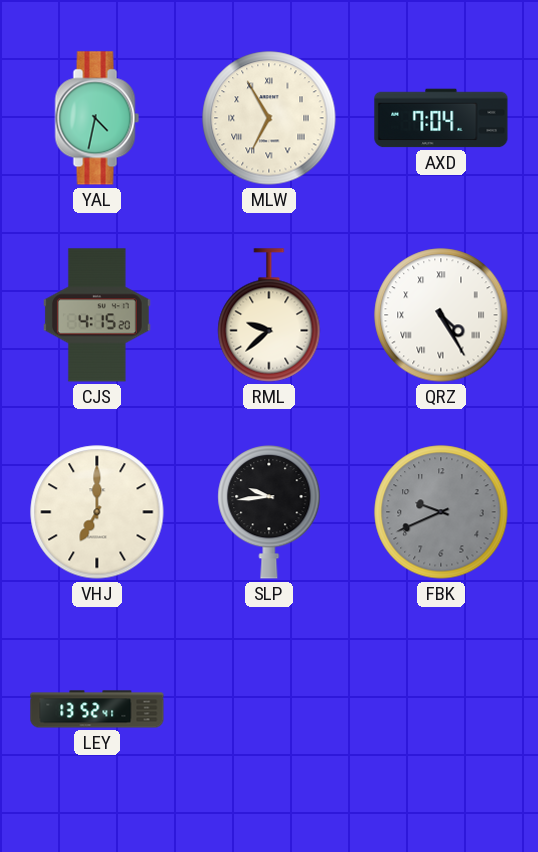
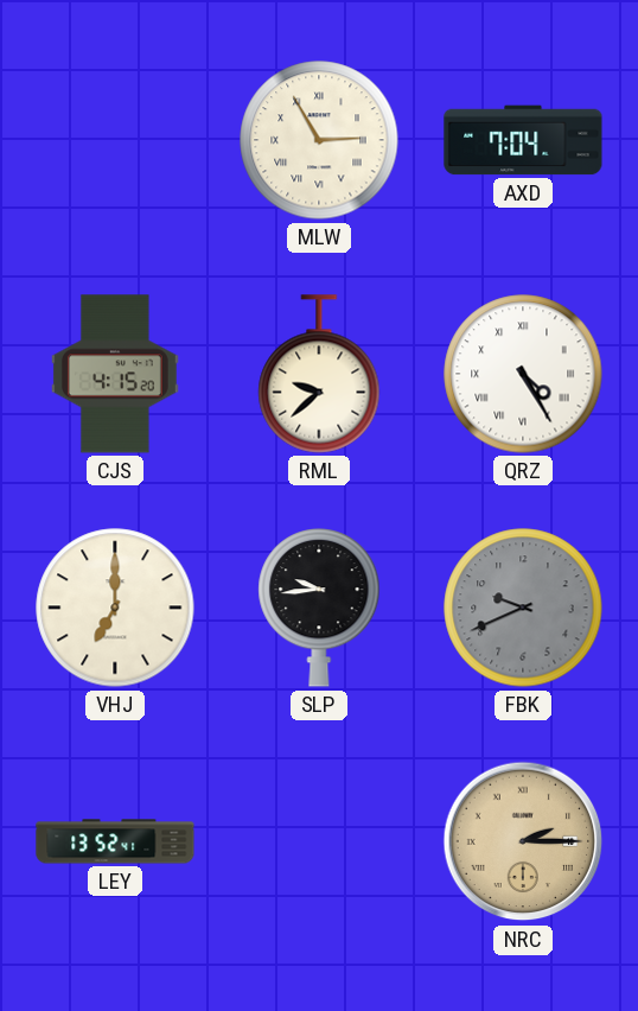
YAL: 4:32 -> none (97, 118)
MLW: 6:55 -> 2:55 (319, 140)
NRC: none -> 2:15 (523, 841)
